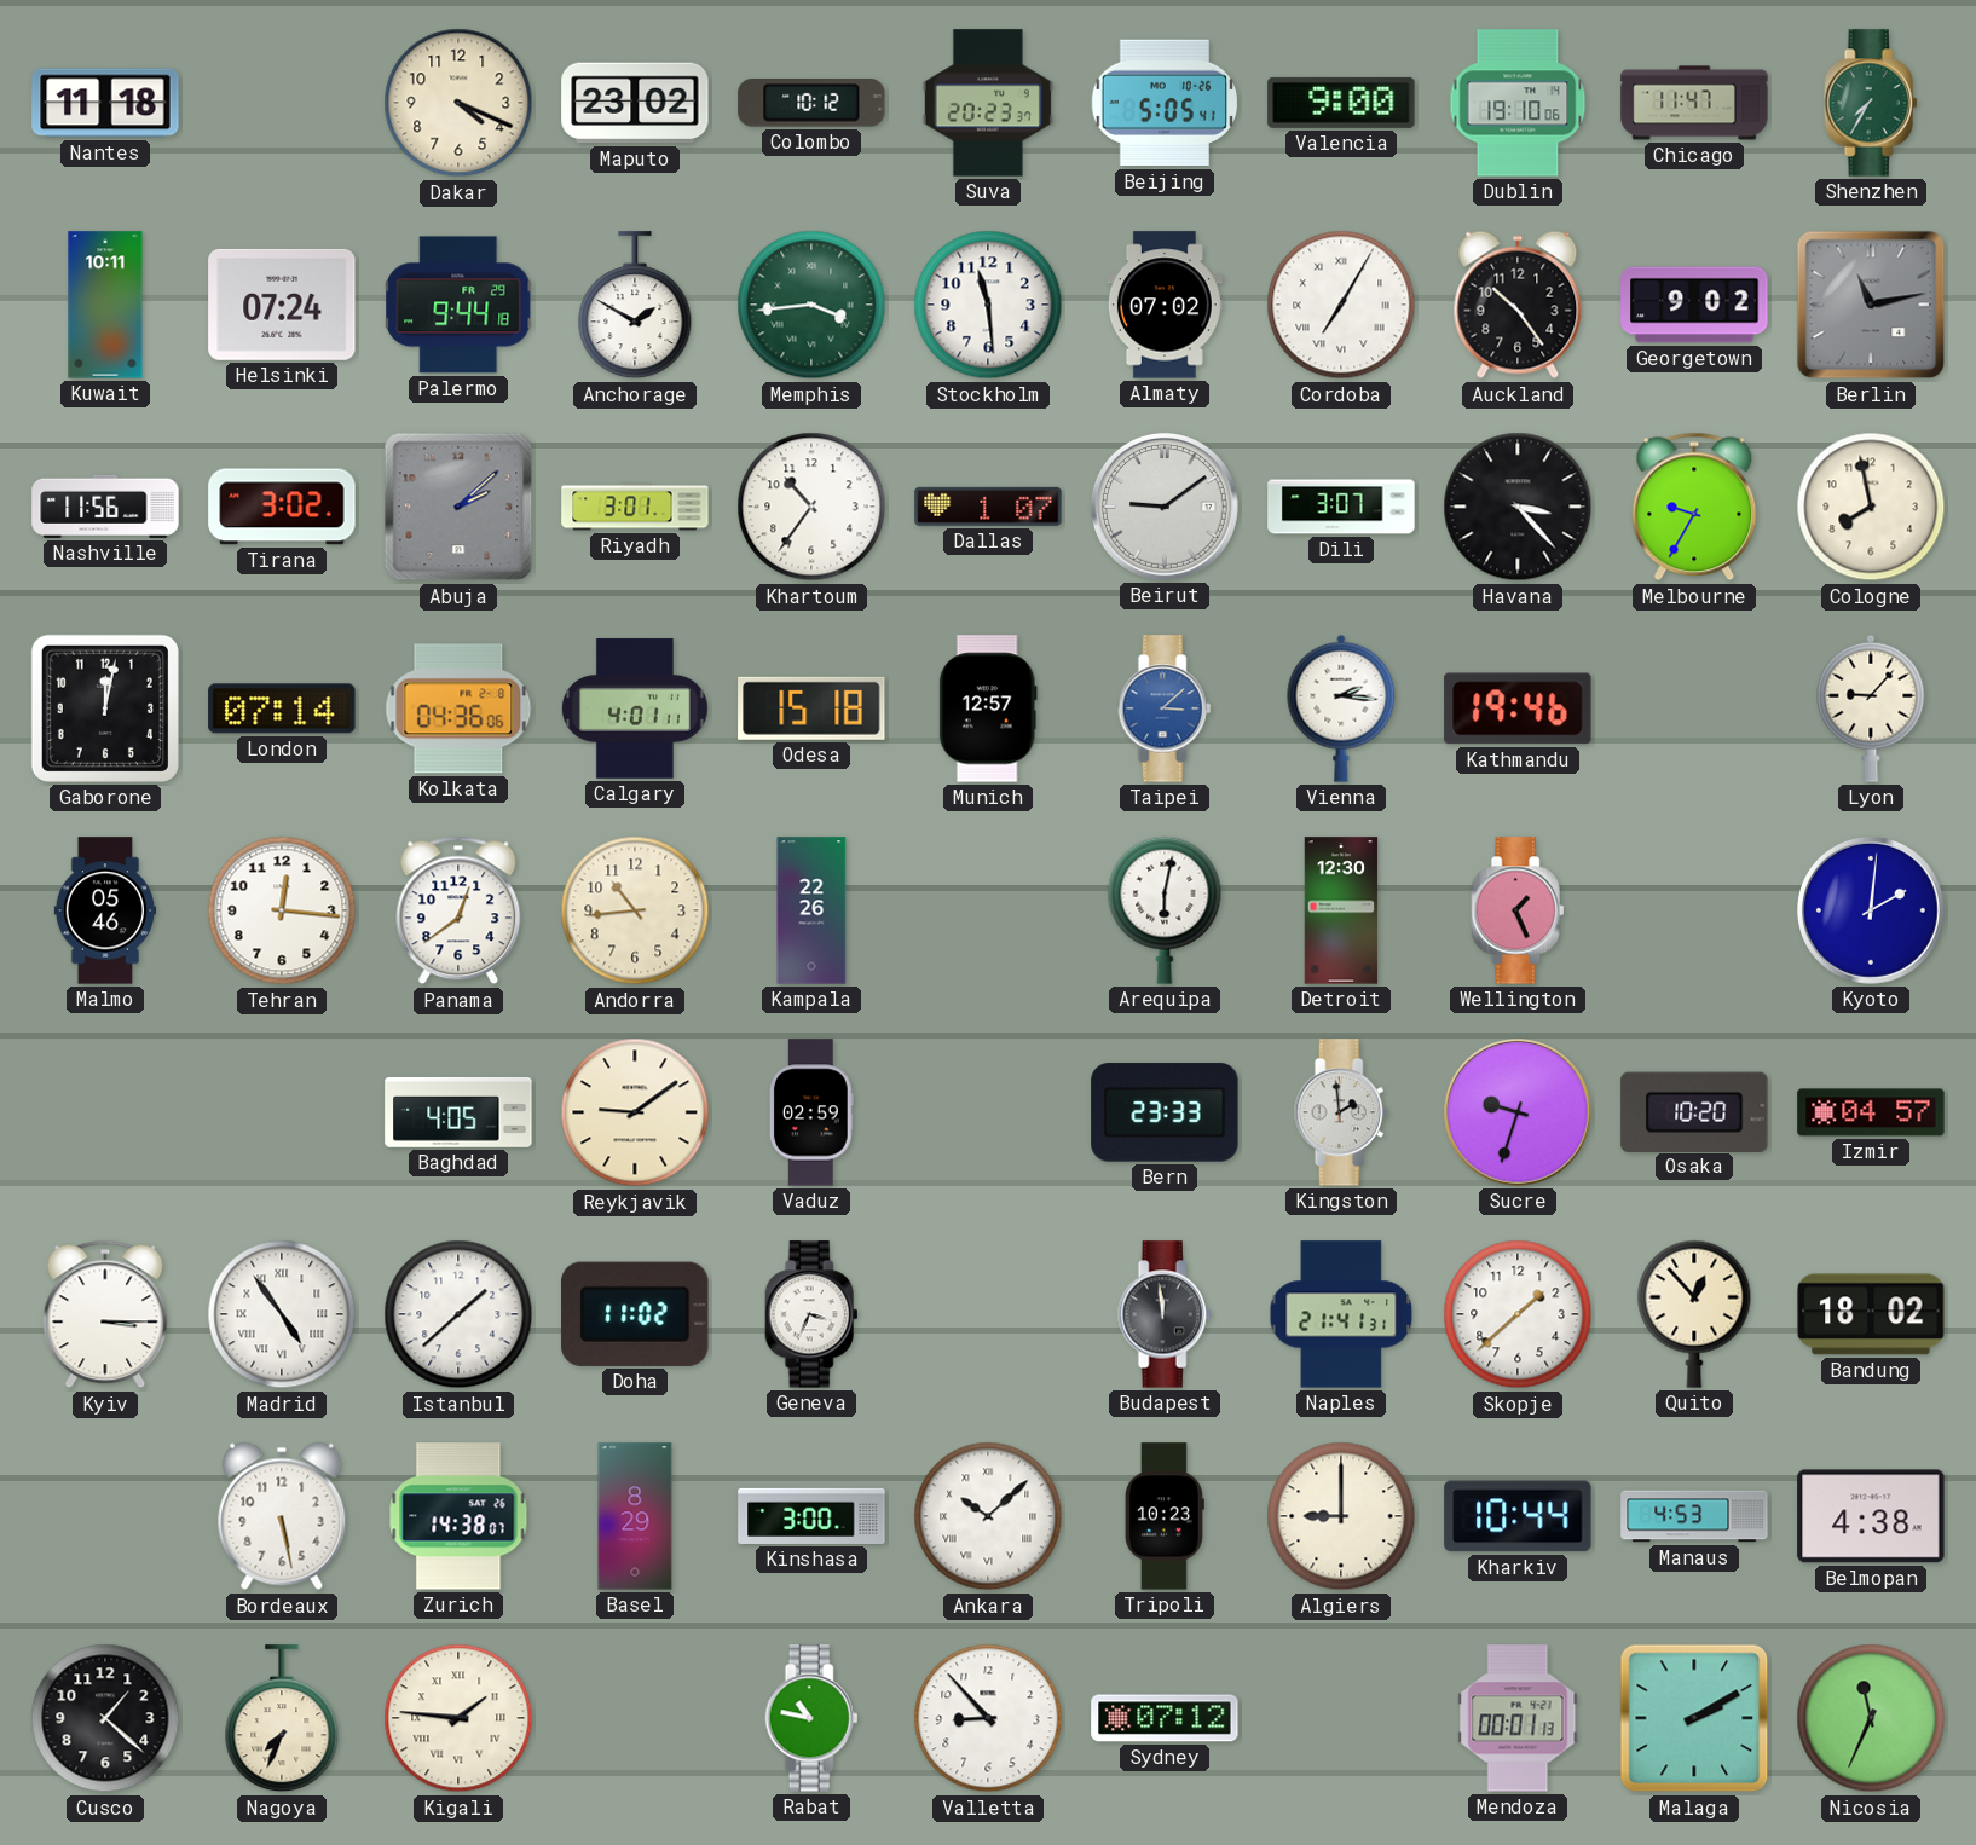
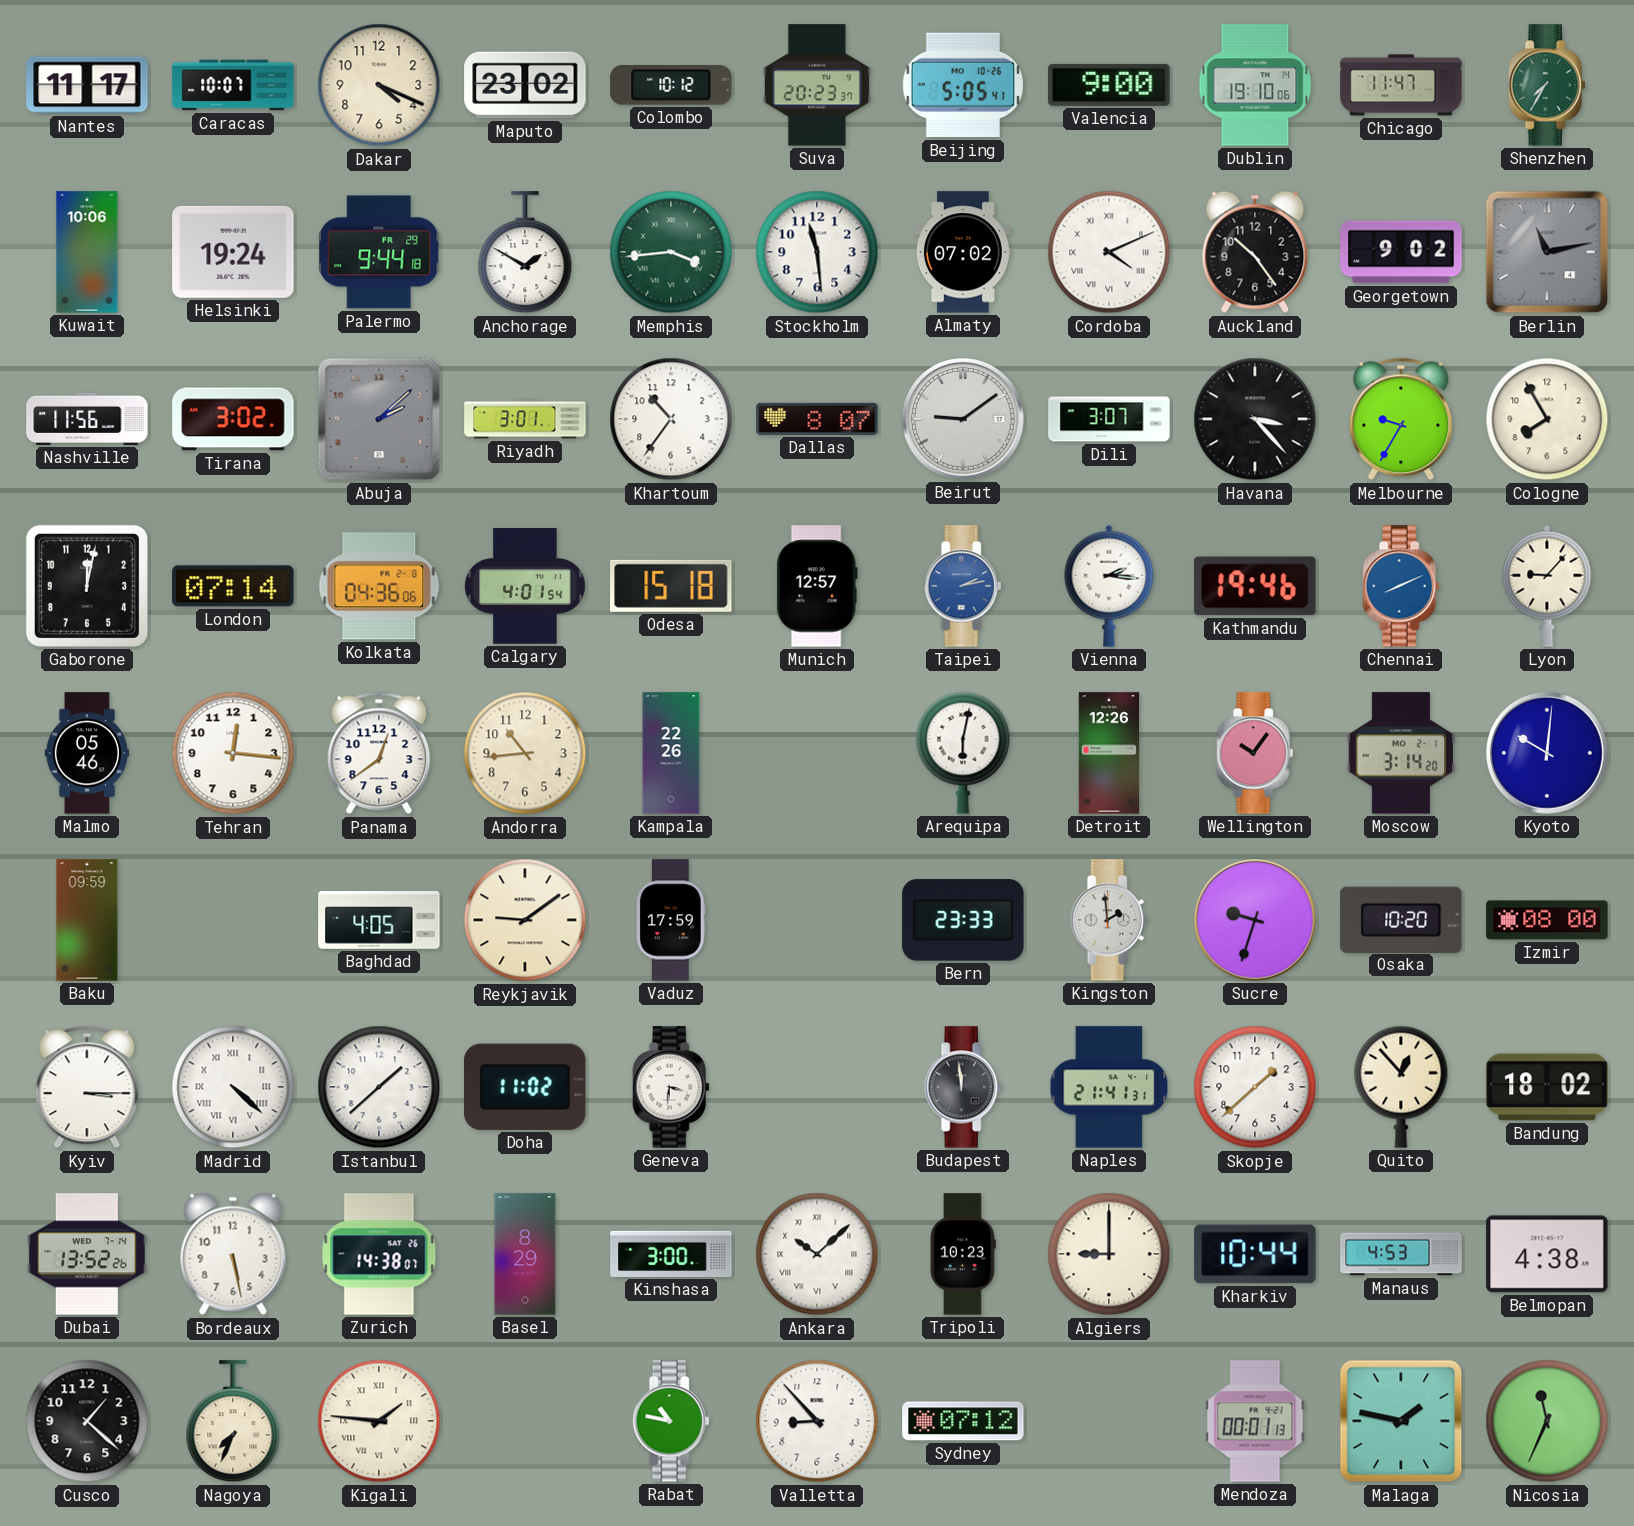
Nantes: 11:18 -> 11:17 (87, 85)
Caracas: none -> 10:07 (233, 85)
Kuwait: 10:11 -> 10:06 (87, 252)
Helsinki: 07:24 -> 19:24 (233, 252)
Cordoba: 7:05 -> 4:11 (1109, 252)
Dallas: 1:07 -> 8:07 (817, 419)
Cologne: 7:58 -> 7:55 (1547, 419)
Calgary: 4:01:11 -> 4:01:54 (525, 586)
Taipei: 3:08 -> 2:13 (963, 586)
Chennai: none -> 8:11 (1401, 586)
Detroit: 12:30 -> 12:26 (1109, 753)
Wellington: 1:26 -> 10:06 (1255, 753)
Moscow: none -> 3:14 (1401, 753)
Kyoto: 2:01 -> 10:01 (1548, 754)
Baku: none -> 09:59 (87, 920)
Vaduz: 02:59 -> 17:59 (672, 920)
Izmir: 04:57 -> 08:00 (1547, 920)
Madrid: 4:54 -> 4:22 (233, 1087)
Geneva: 3:34 -> 3:31 (671, 1087)
Dubai: none -> 13:52 (87, 1254)
Malaga: 2:10 -> 1:47 (1401, 1421)
